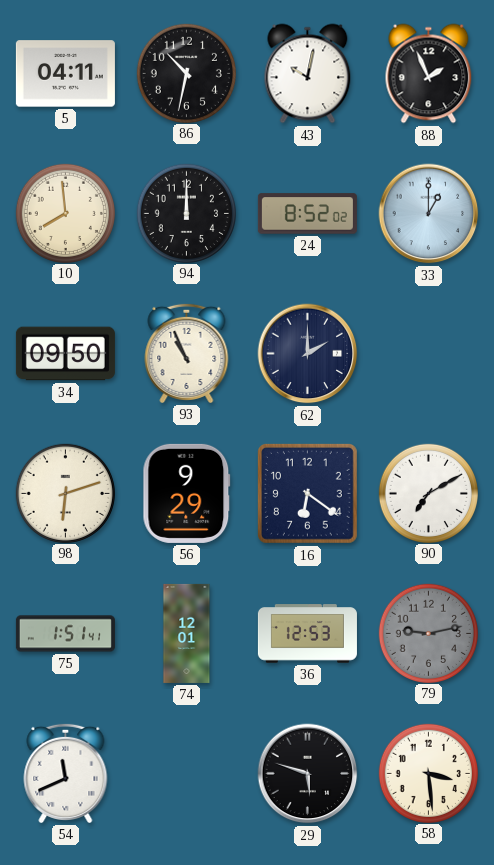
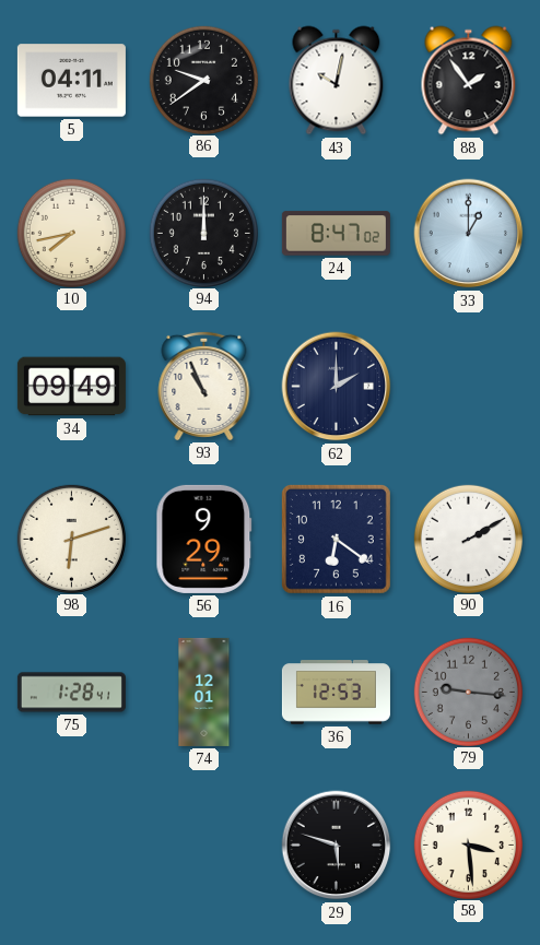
86: 10:32 -> 9:39 (203, 80)
88: 1:56 -> 1:54 (469, 81)
10: 7:59 -> 7:43 (71, 233)
24: 8:52 -> 8:47 (336, 234)
34: 09:50 -> 09:49 (71, 387)
90: 7:10 -> 2:10 (468, 539)
75: 1:51 -> 1:28 (71, 693)
79: 9:13 -> 9:16 (468, 692)
54: 11:41 -> none (66, 773)
